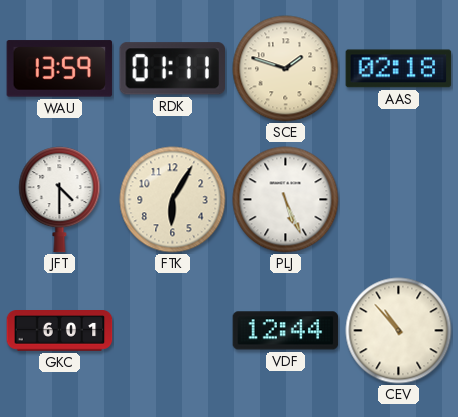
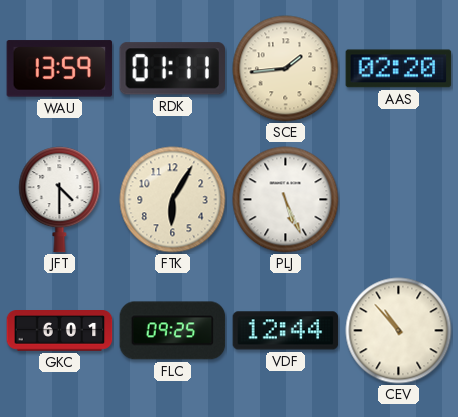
SCE: 1:48 -> 1:44 (286, 69)
AAS: 02:18 -> 02:20 (399, 69)
FLC: none -> 09:25 (173, 331)
